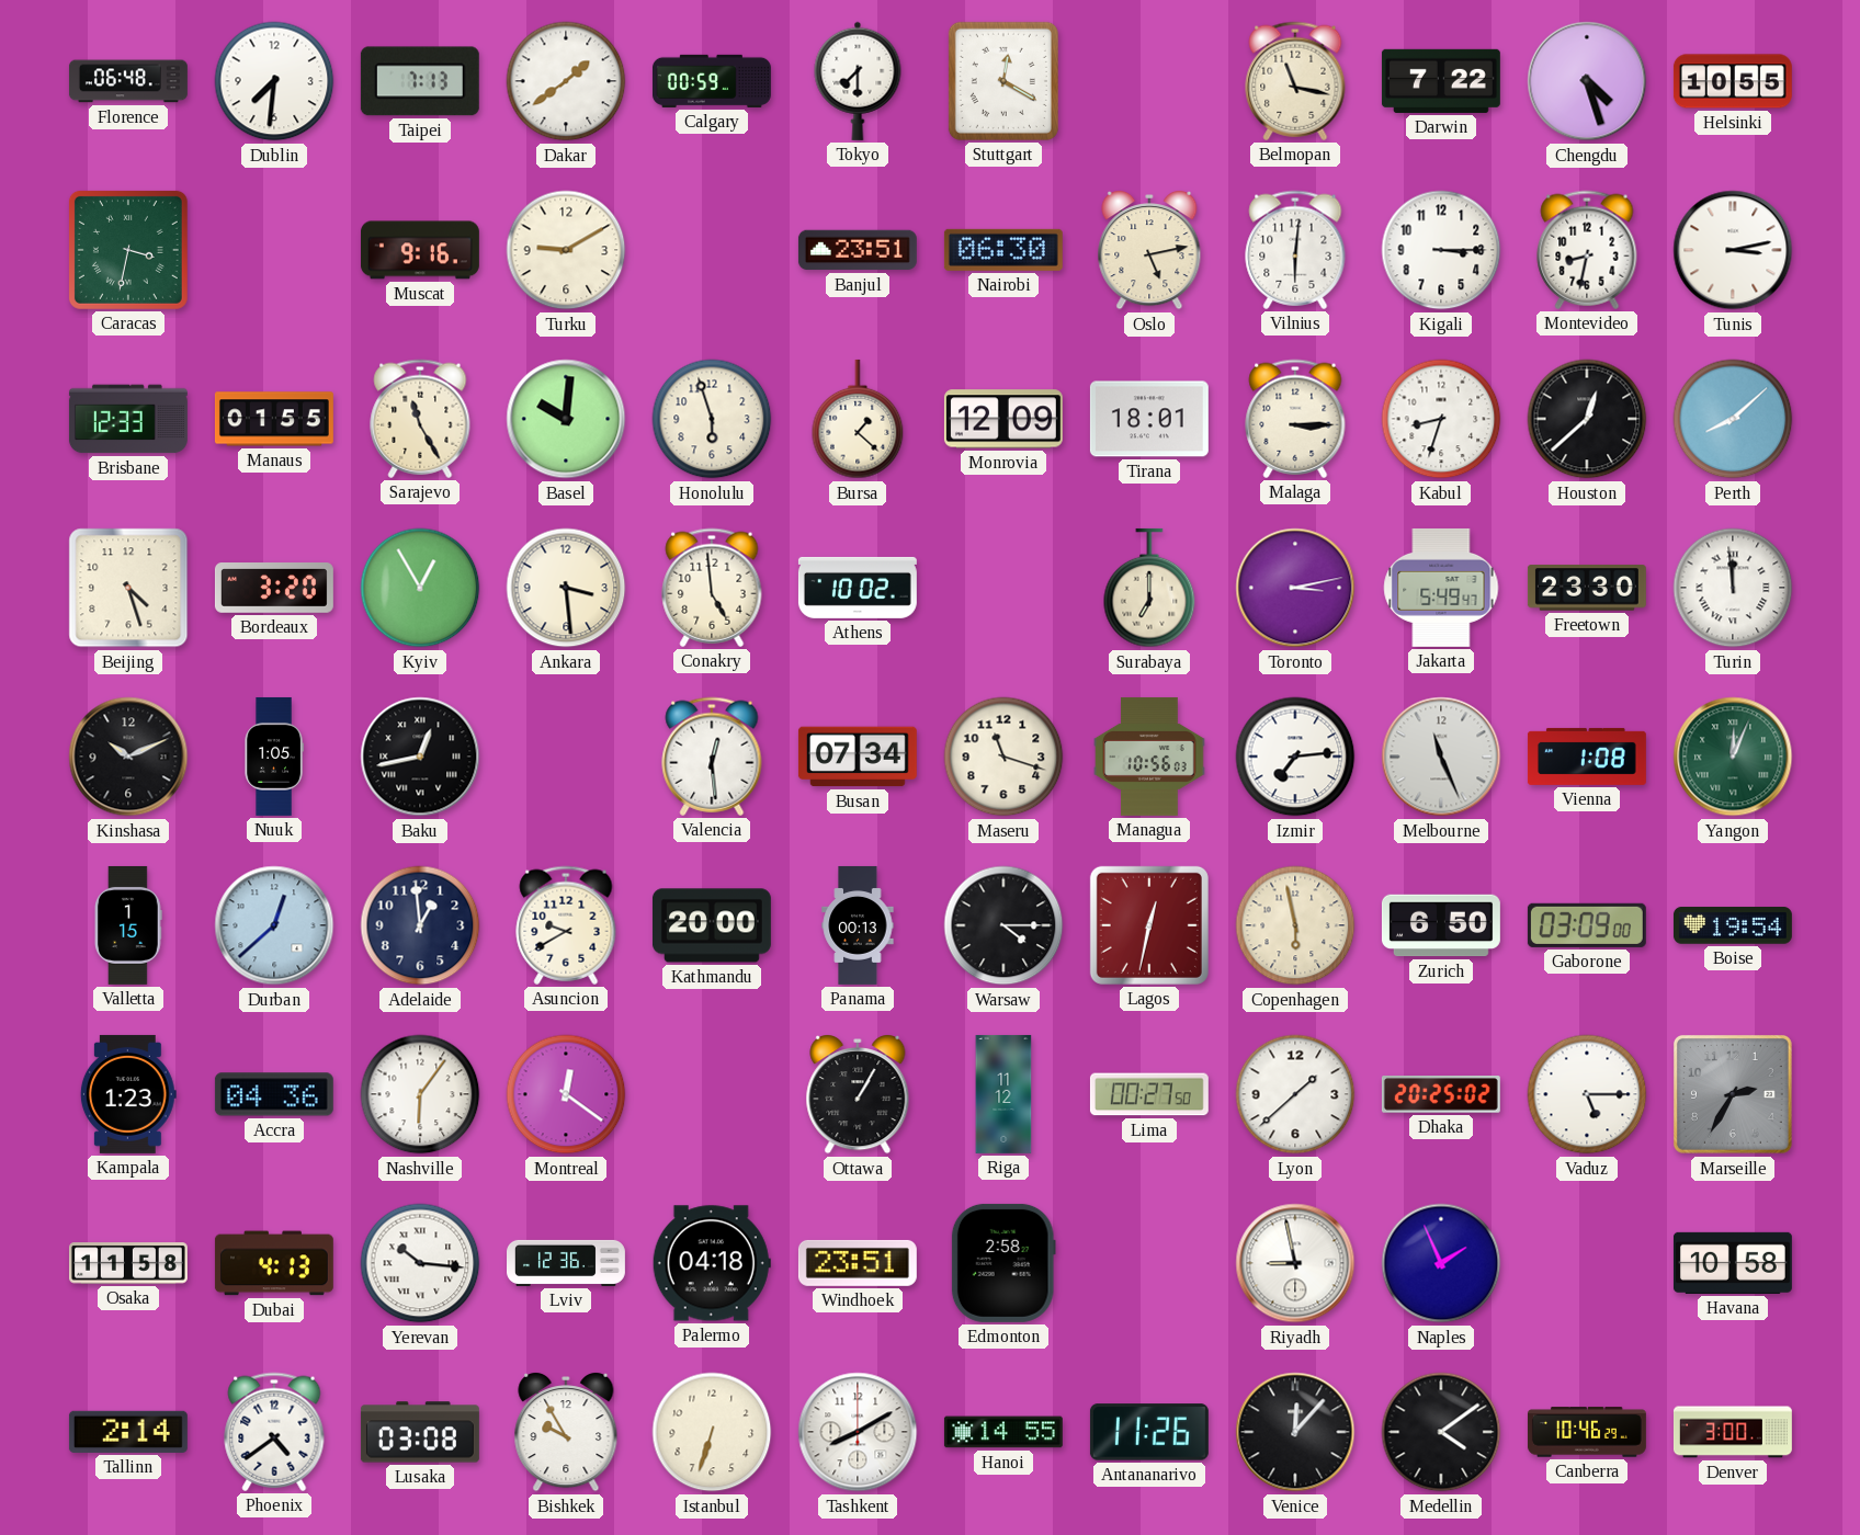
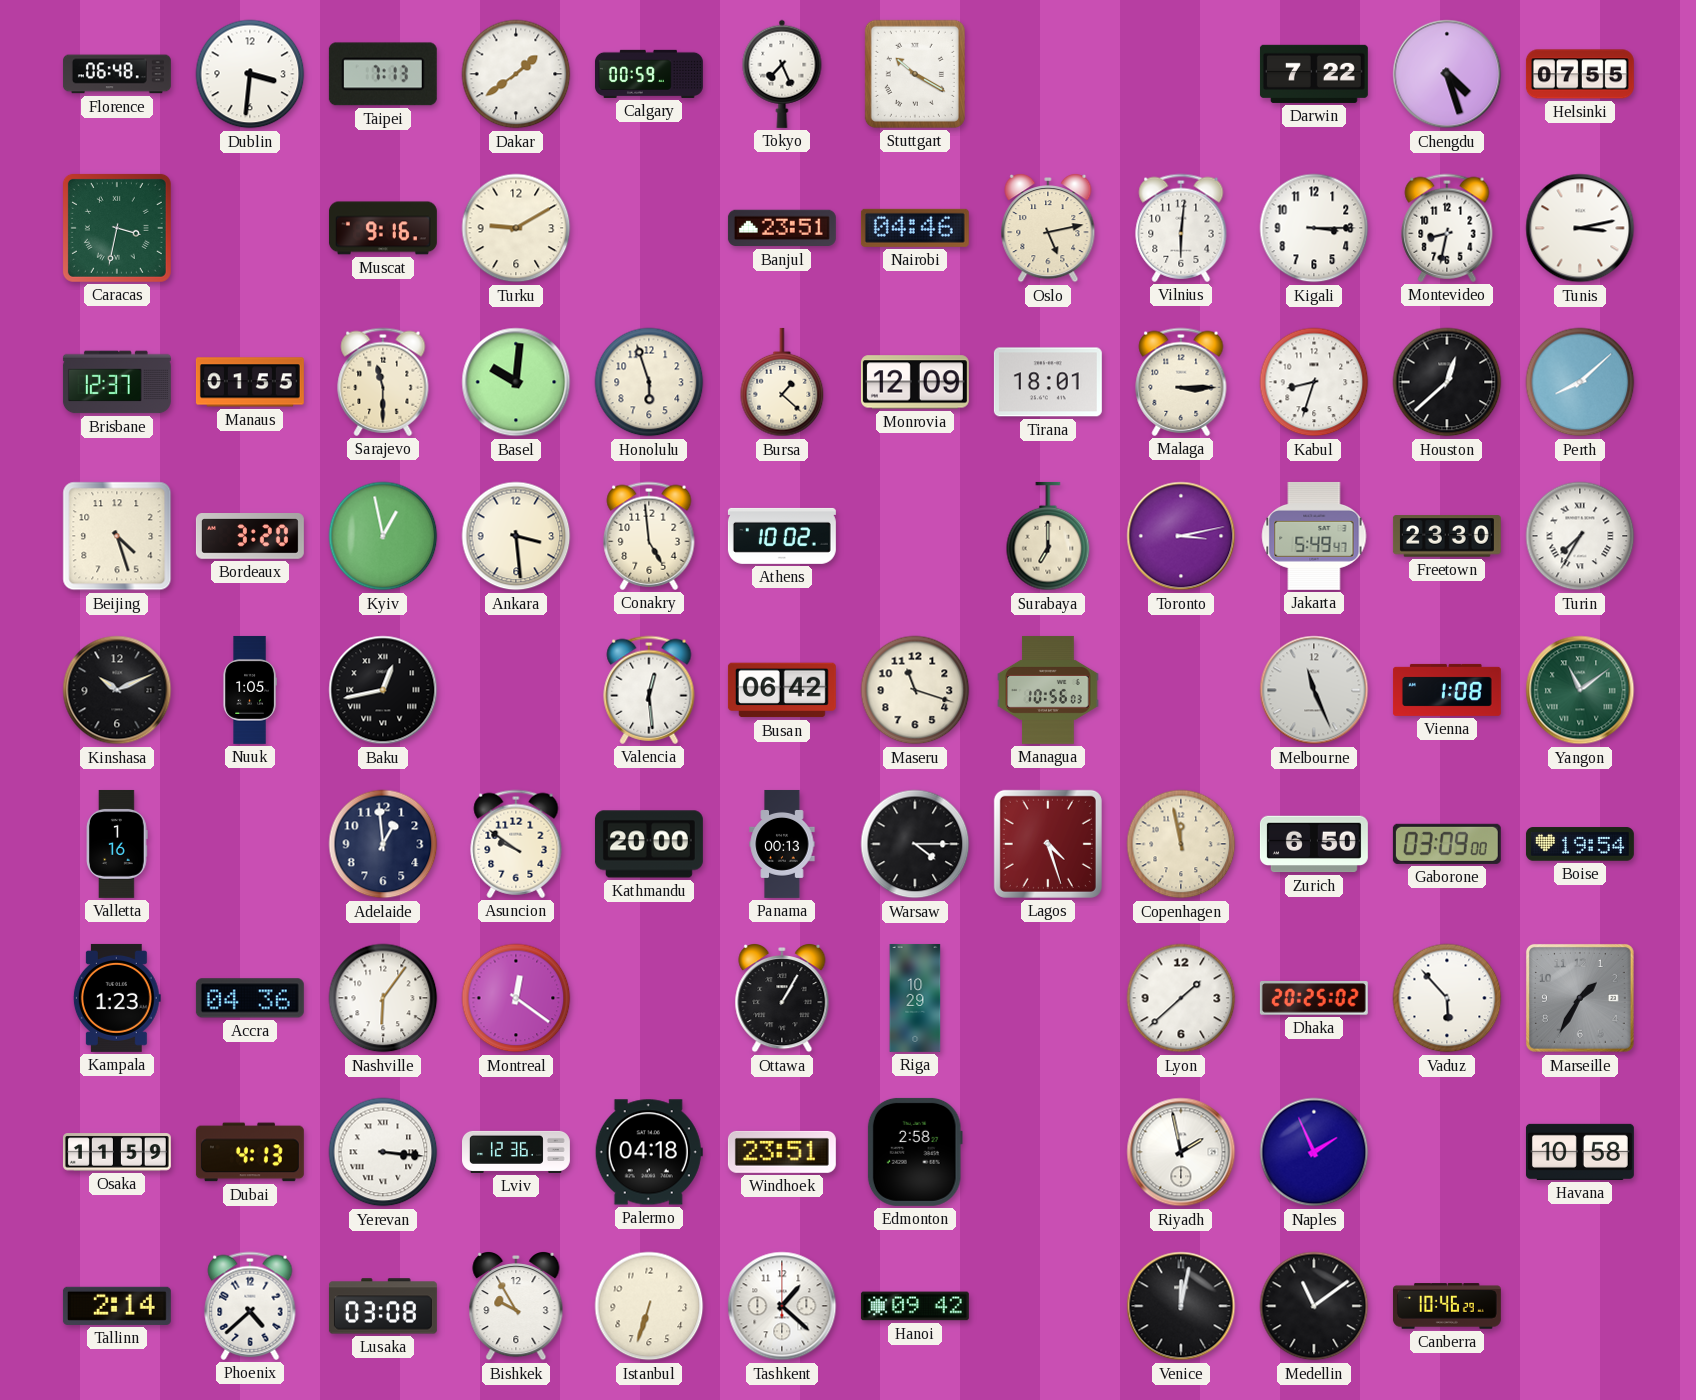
Dublin: 7:31 -> 3:31 (250, 74)
Tokyo: 7:30 -> 7:26 (782, 74)
Stuttgart: 12:20 -> 10:20 (915, 74)
Belmopan: 11:17 -> none (1295, 81)
Helsinki: 10:55 -> 07:55 (1580, 74)
Nairobi: 06:30 -> 04:46 (915, 228)
Brisbane: 12:33 -> 12:37 (117, 382)
Sarajevo: 11:25 -> 11:30 (383, 382)
Kyiv: 12:55 -> 12:58 (383, 536)
Turin: 11:59 -> 7:35 (1580, 536)
Busan: 07:34 -> 06:42 (782, 690)
Izmir: 7:14 -> none (1295, 757)
Yangon: 12:04 -> 11:09 (1580, 690)
Valletta: 1:15 -> 1:16 (118, 844)
Durban: 12:38 -> none (274, 925)
Asuncion: 9:40 -> 9:51 (516, 844)
Lagos: 12:32 -> 4:27 (1048, 844)
Copenhagen: 5:58 -> 11:58 (1181, 844)
Riga: 11:12 -> 10:29 (915, 998)
Lima: 00:27 -> none (1149, 1094)
Vaduz: 5:15 -> 5:53 (1447, 998)
Marseille: 2:35 -> 1:35 (1580, 998)
Osaka: 11:58 -> 11:59 (117, 1152)
Yerevan: 10:16 -> 3:16 (383, 1152)
Riyadh: 8:58 -> 1:58 (1181, 1152)
Phoenix: 4:39 -> 4:38 (250, 1306)
Tashkent: 8:10 -> 1:22 (782, 1306)
Hanoi: 14:55 -> 09:42 (915, 1306)
Antananarivo: 11:26 -> none (1149, 1432)
Venice: 12:07 -> 12:02 (1181, 1306)
Medellin: 4:09 -> 11:09 (1314, 1306)
Denver: 3:00 -> none (1733, 1432)
